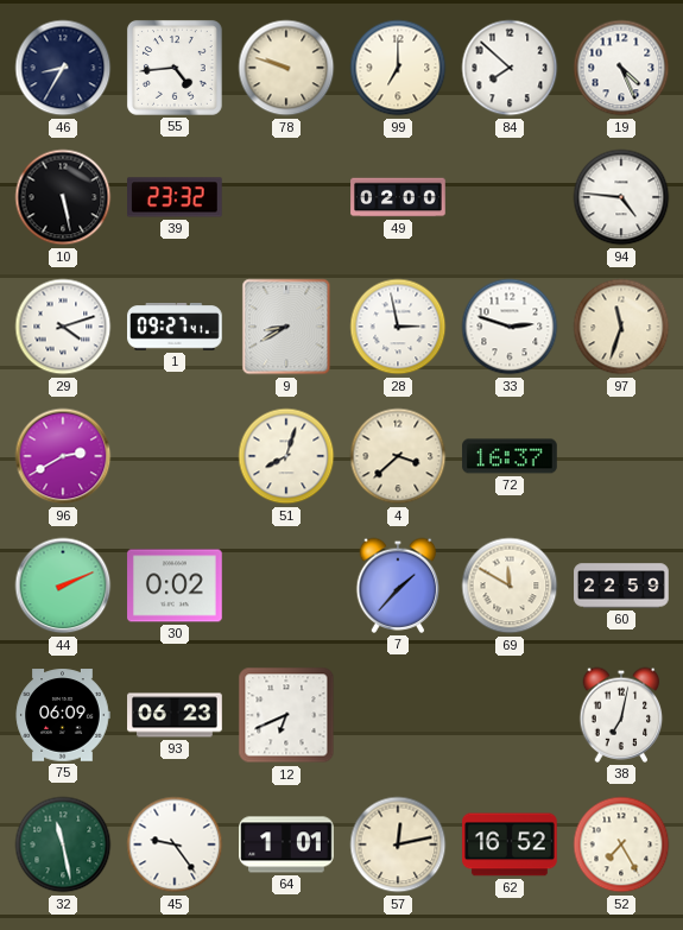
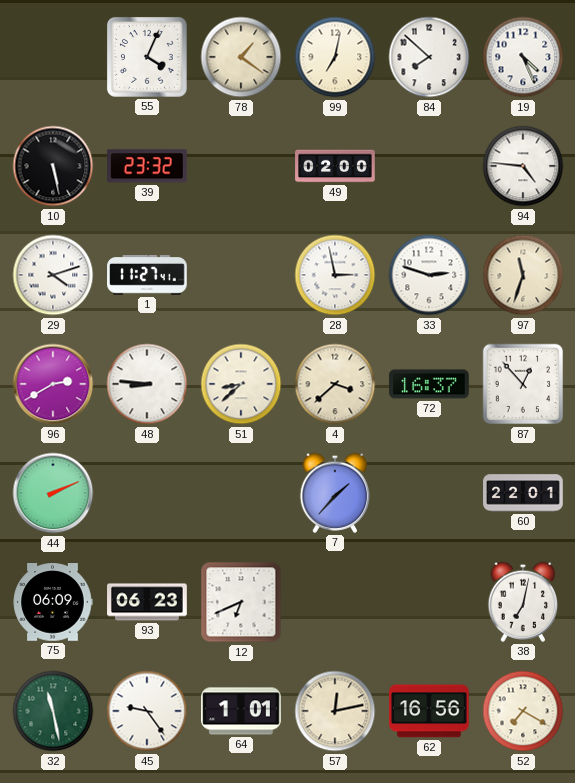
46: 8:35 -> none (63, 68)
55: 4:44 -> 4:04 (147, 57)
78: 9:48 -> 1:21 (241, 57)
99: 7:00 -> 7:02 (335, 57)
1: 09:27 -> 11:27 (147, 276)
9: 8:40 -> none (286, 327)
48: none -> 8:46 (147, 384)
51: 8:03 -> 8:38 (241, 384)
87: none -> 12:53 (523, 384)
30: 0:02 -> none (175, 586)
69: 11:50 -> none (510, 586)
60: 22:59 -> 22:01 (523, 493)
62: 16:52 -> 16:56 (429, 711)
52: 7:25 -> 7:20 (523, 711)
